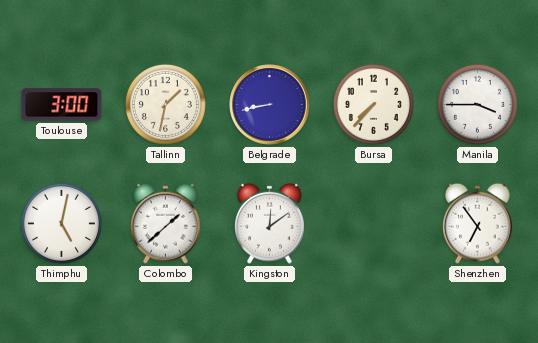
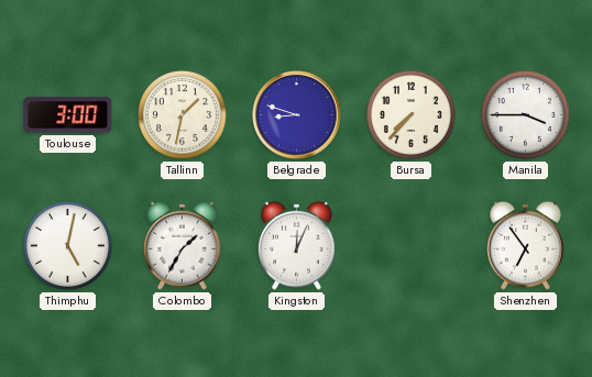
Belgrade: 8:43 -> 8:48 (297, 115)
Colombo: 1:38 -> 1:35 (183, 245)
Kingston: 12:09 -> 12:04 (297, 245)
